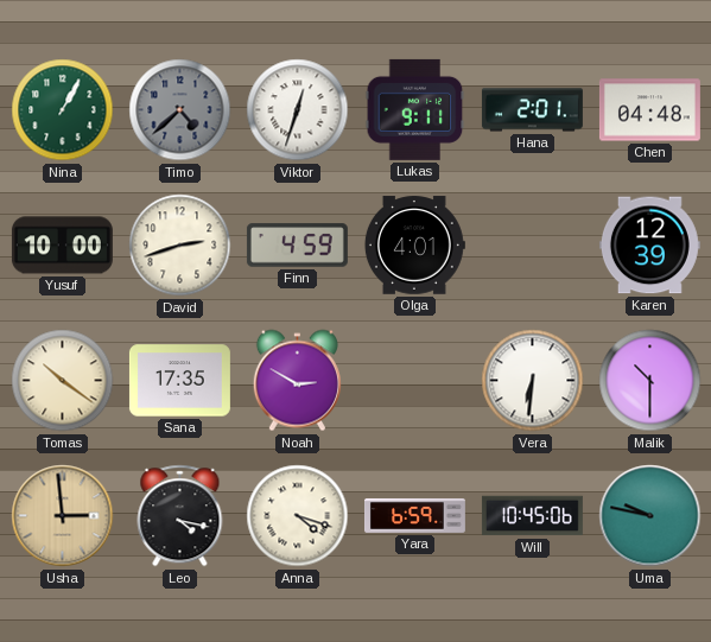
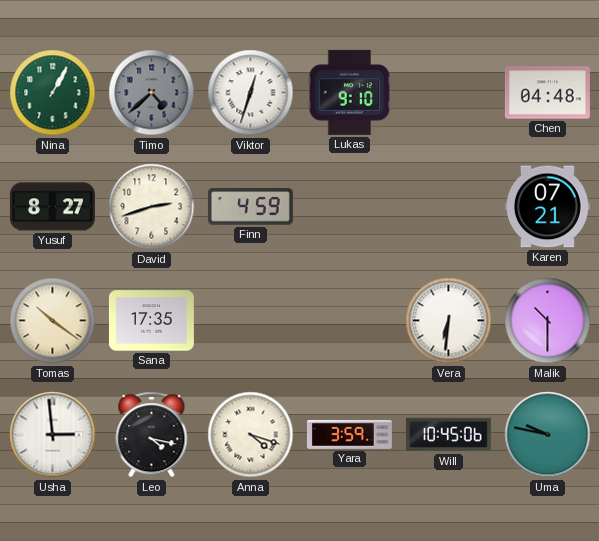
Lukas: 9:11 -> 9:10 (350, 92)
Hana: 2:01 -> none (532, 110)
Yusuf: 10:00 -> 8:27 (52, 207)
Olga: 4:01 -> none (414, 246)
Karen: 12:39 -> 07:21 (547, 207)
Noah: 2:50 -> none (297, 381)
Usha dial: champagne -> white (53, 435)
Yara: 6:59 -> 3:59 (349, 434)
